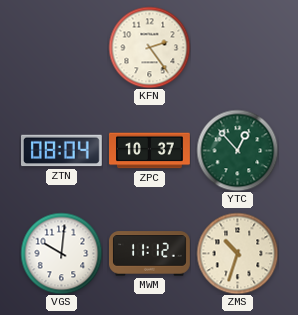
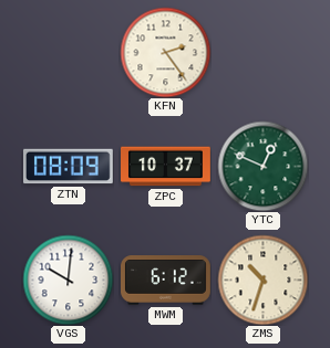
ZTN: 08:04 -> 08:09 (69, 167)
YTC: 12:53 -> 12:49 (262, 166)
MWM: 11:12 -> 6:12 (166, 281)
